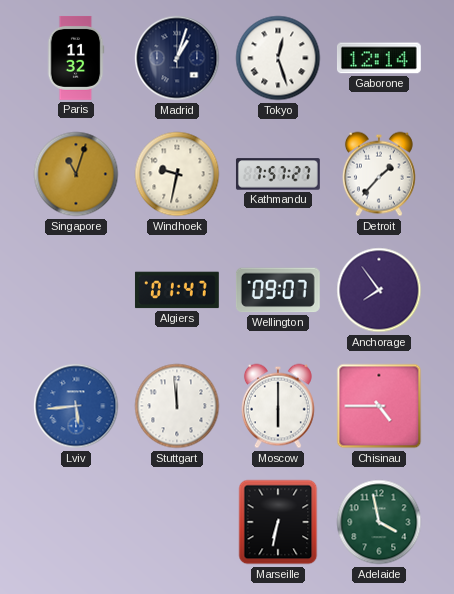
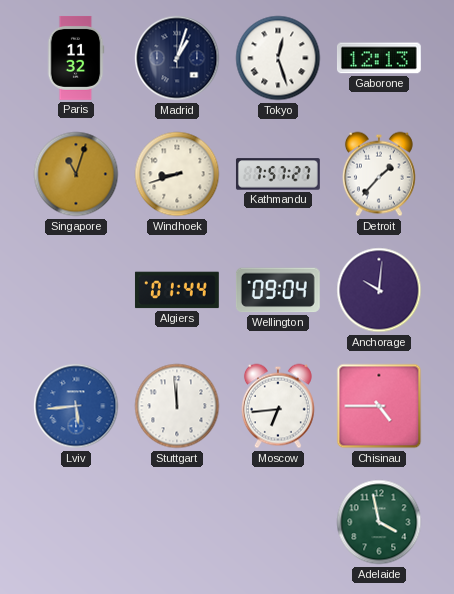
Gaborone: 12:14 -> 12:13 (379, 58)
Windhoek: 9:32 -> 8:42 (177, 174)
Algiers: 01:47 -> 01:44 (177, 290)
Wellington: 09:07 -> 09:04 (278, 290)
Anchorage: 7:54 -> 10:01 (379, 290)
Moscow: 6:00 -> 6:44 (278, 406)
Marseille: 6:32 -> none (278, 522)
